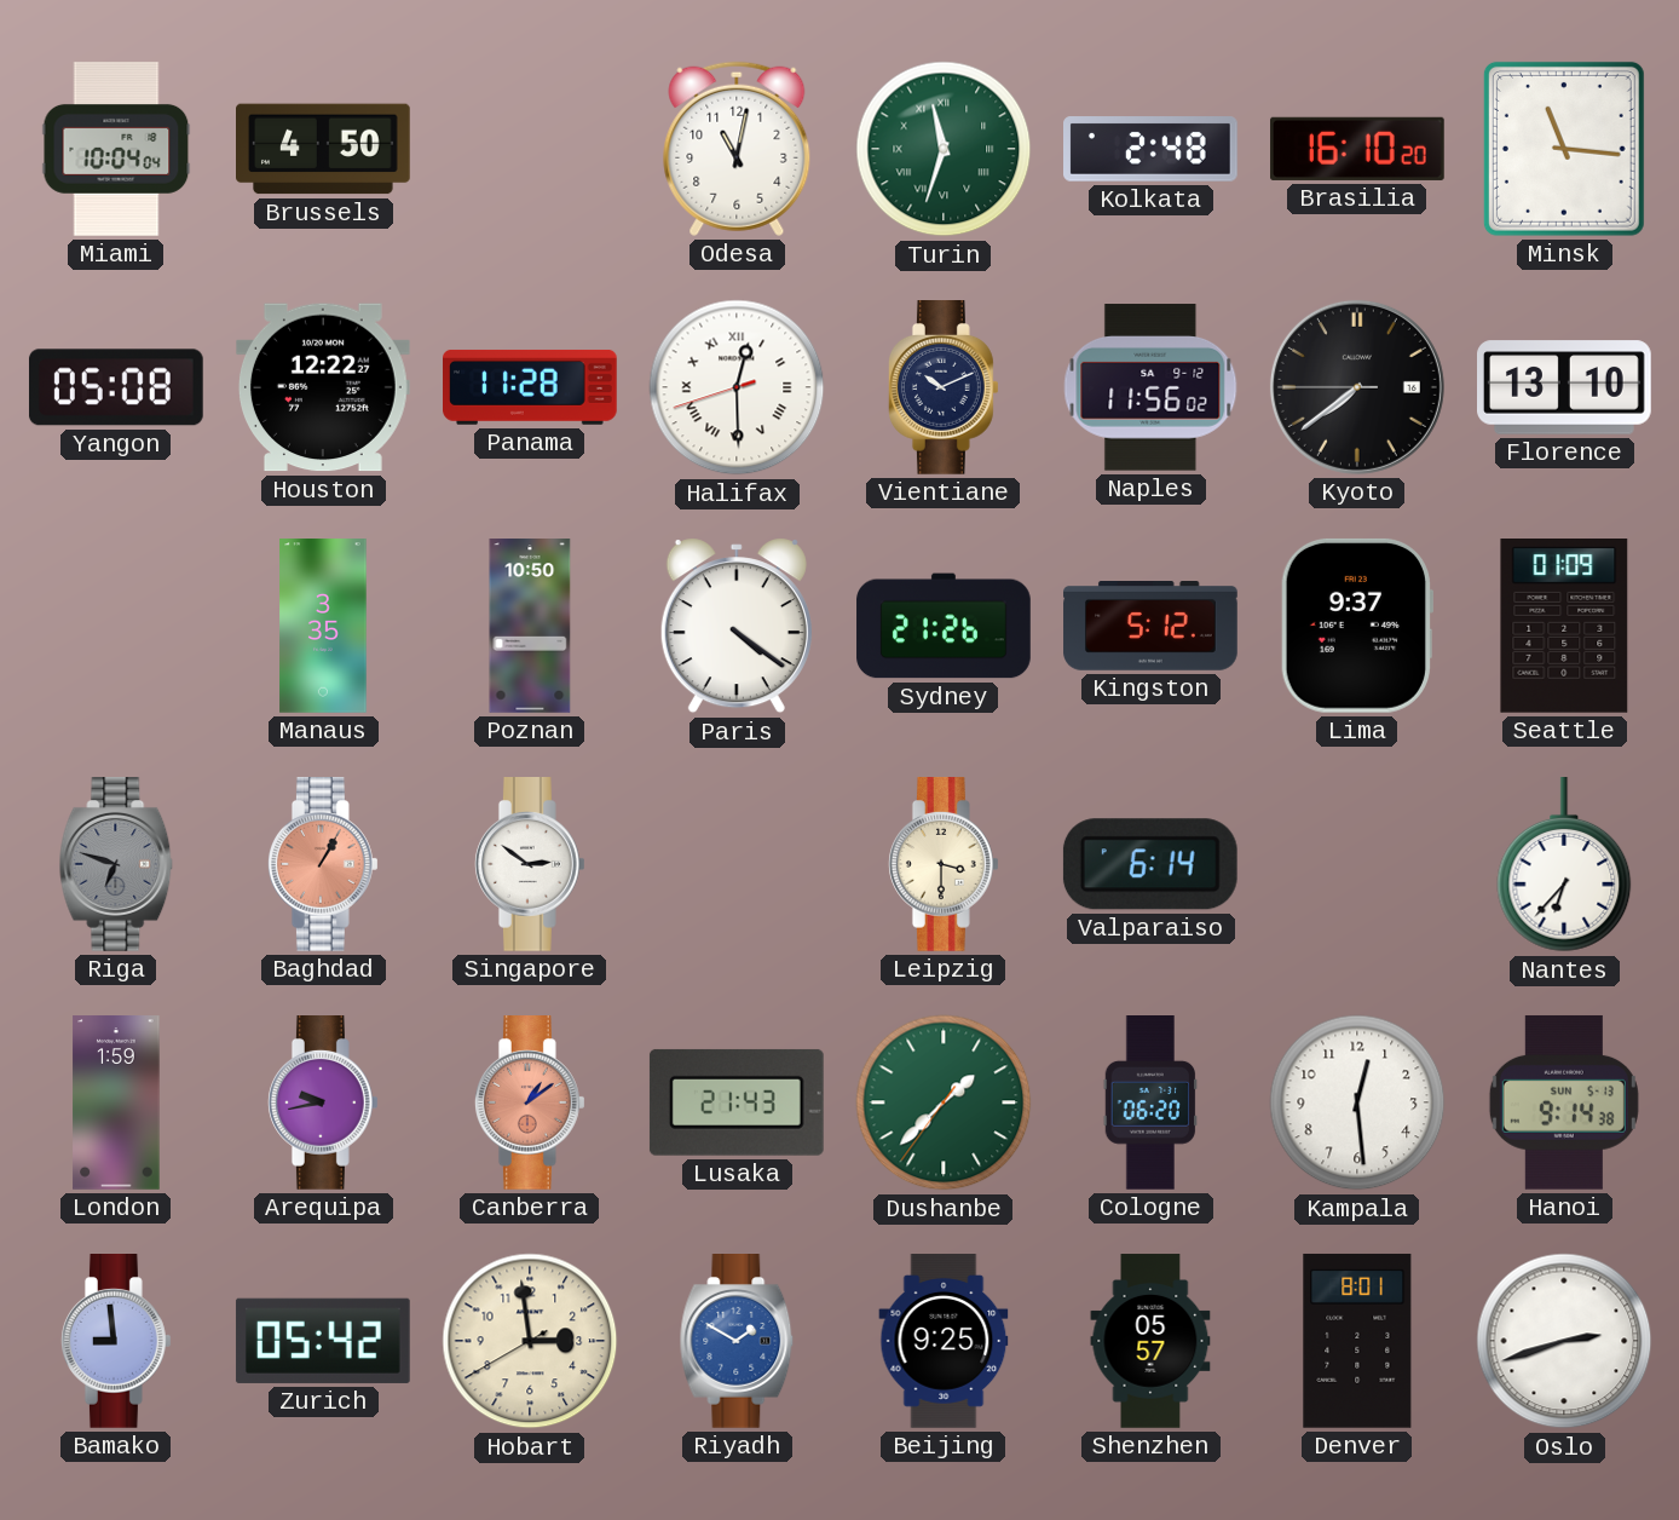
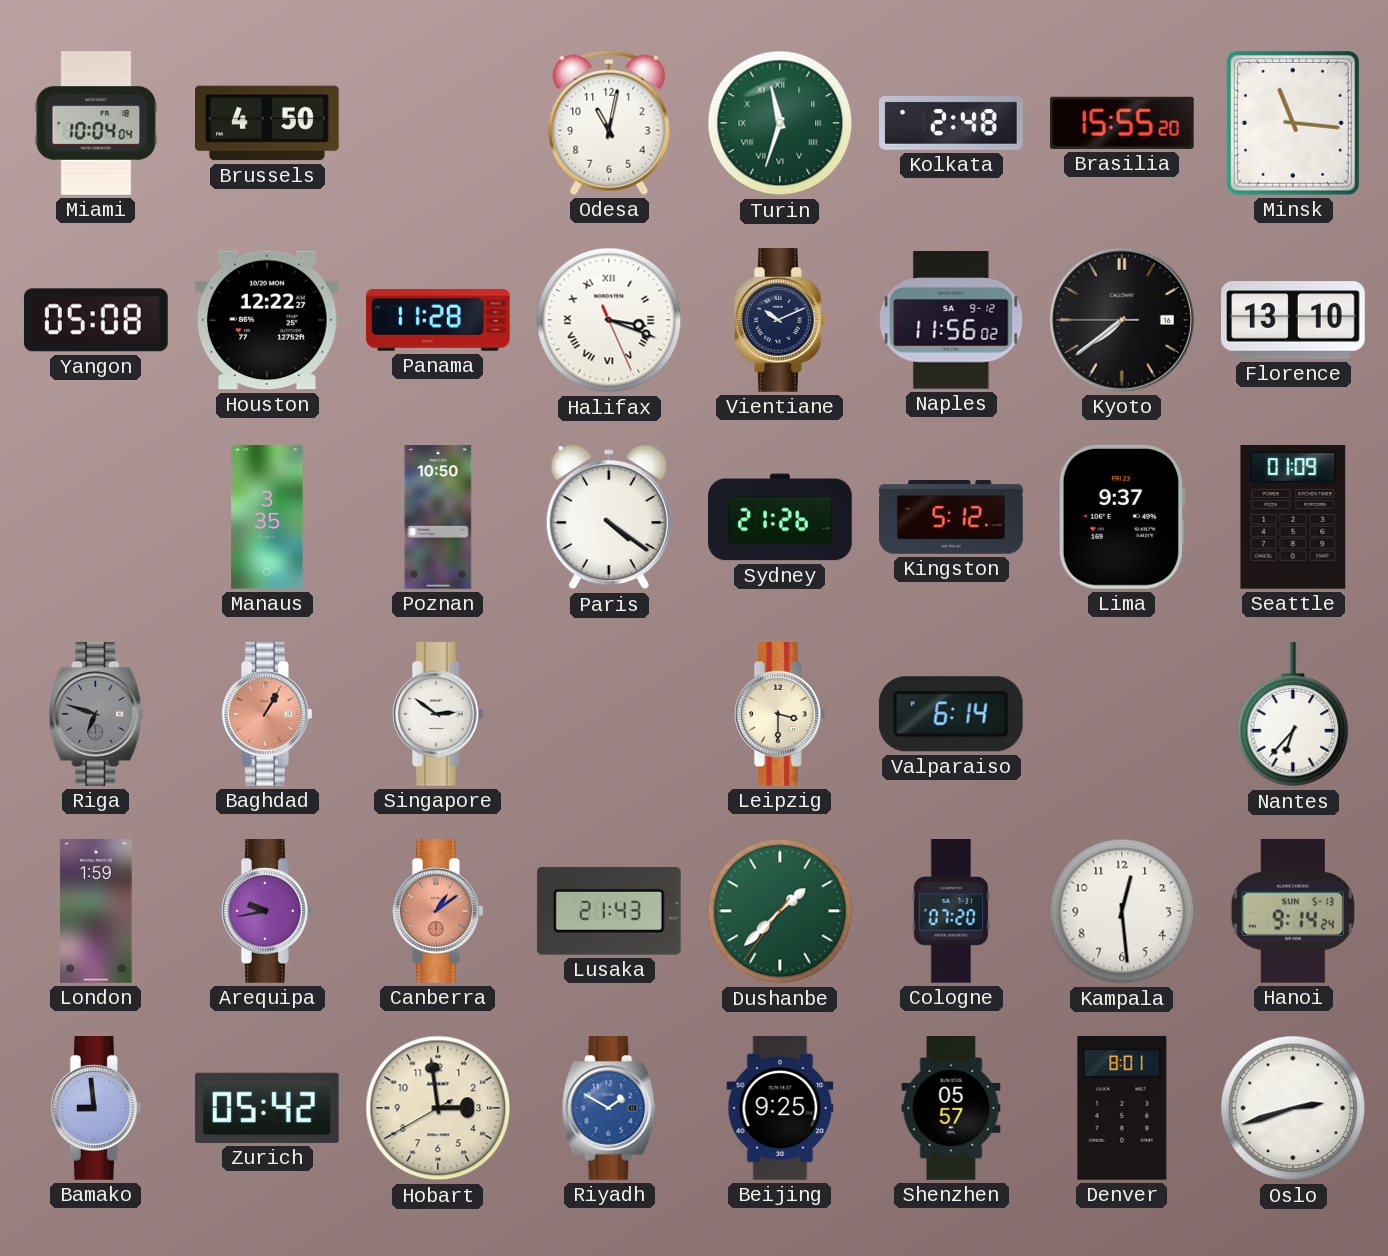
Brasilia: 16:10 -> 15:55 (1123, 123)
Halifax: 12:29 -> 3:18 (609, 320)
Cologne: 06:20 -> 07:20 (951, 912)
Hanoi: 9:14:38 -> 9:14:24 (1293, 911)
